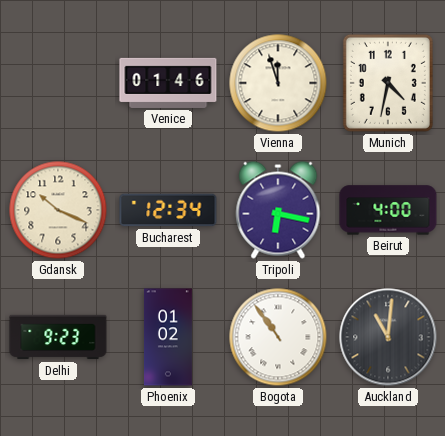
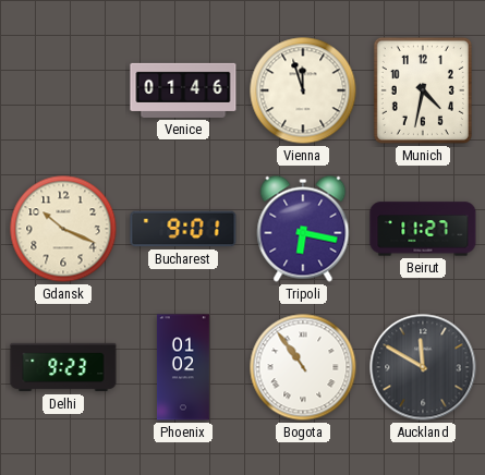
Bucharest: 12:34 -> 9:01 (183, 229)
Beirut: 4:00 -> 11:27 (423, 229)
Auckland: 11:01 -> 11:50 (423, 367)
